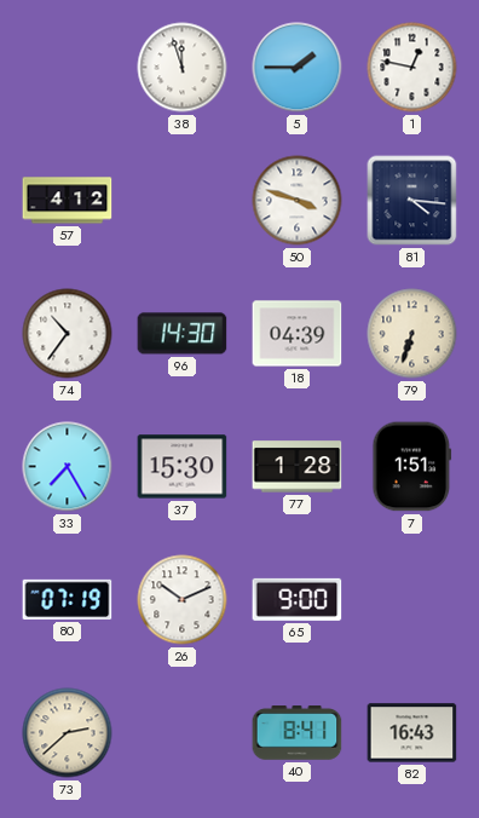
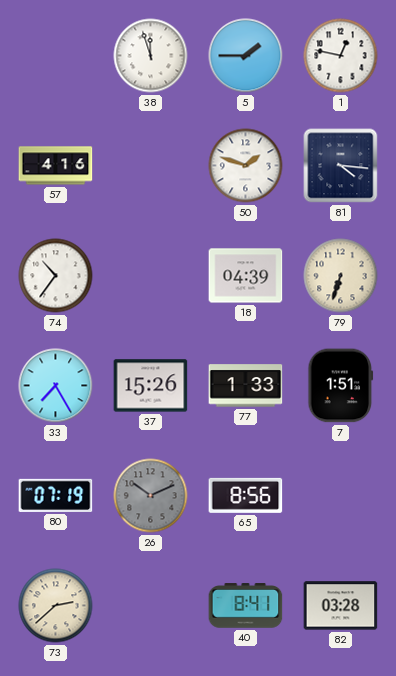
57: 4:12 -> 4:16 (56, 166)
50: 3:48 -> 1:48 (246, 166)
96: 14:30 -> none (183, 334)
37: 15:30 -> 15:26 (151, 386)
77: 1:28 -> 1:33 (246, 386)
26 dial: white -> grey (151, 496)
65: 9:00 -> 8:56 (246, 495)
82: 16:43 -> 03:28 (341, 606)
